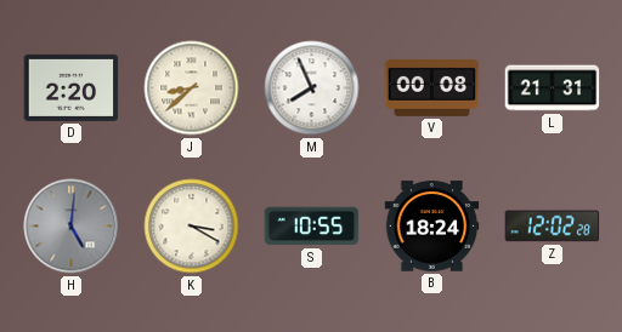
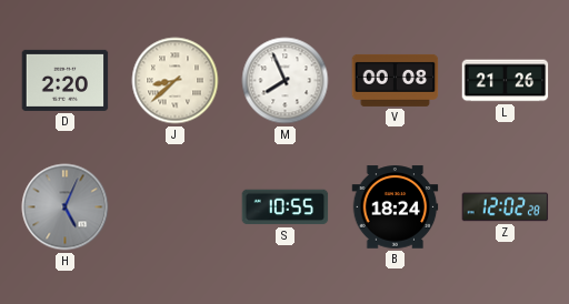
L: 21:31 -> 21:26 (506, 81)
H: 5:01 -> 5:04 (66, 207)
K: 3:20 -> none (192, 227)
